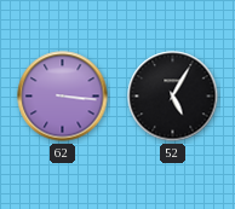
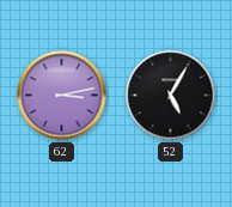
62: 3:16 -> 3:13 (62, 96)
